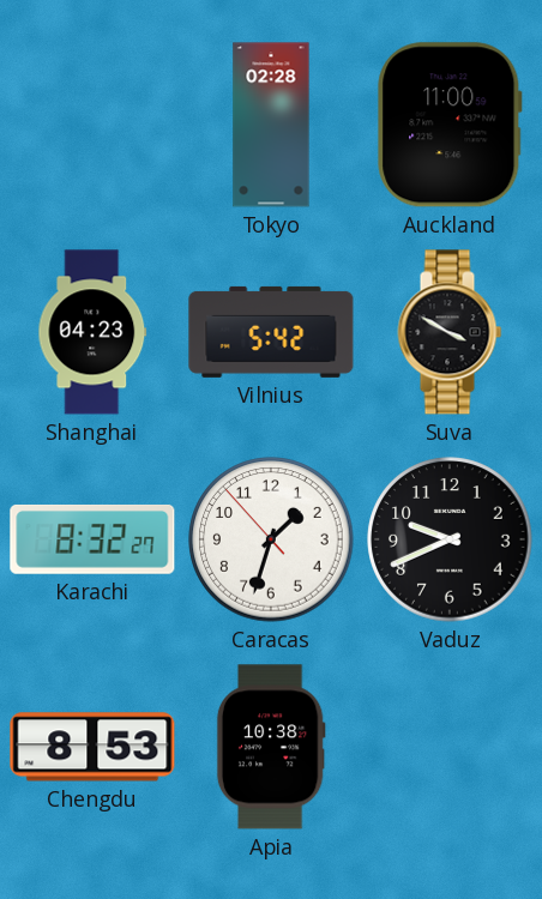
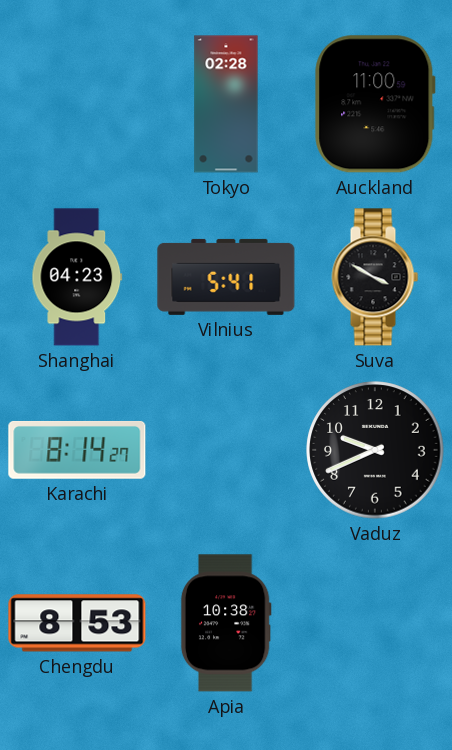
Vilnius: 5:42 -> 5:41 (226, 277)
Karachi: 8:32 -> 8:14 (77, 450)
Caracas: 1:32 -> none (271, 539)
